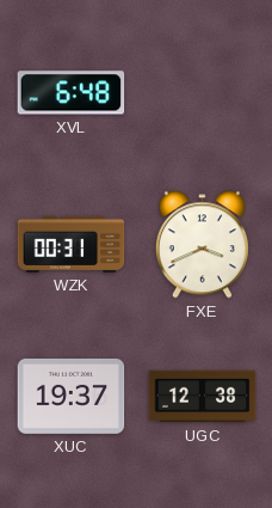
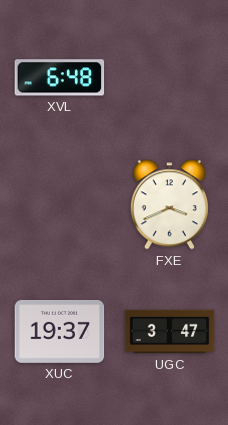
WZK: 00:31 -> none (72, 244)
UGC: 12:38 -> 3:47 (170, 332)
